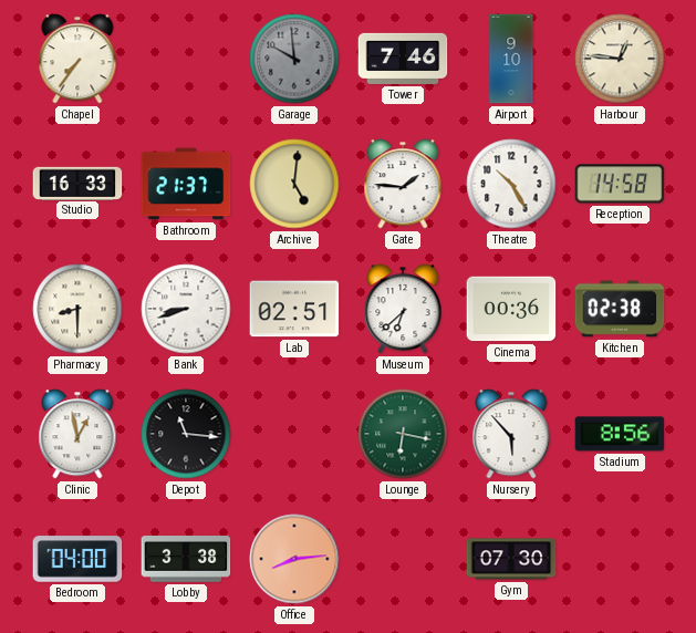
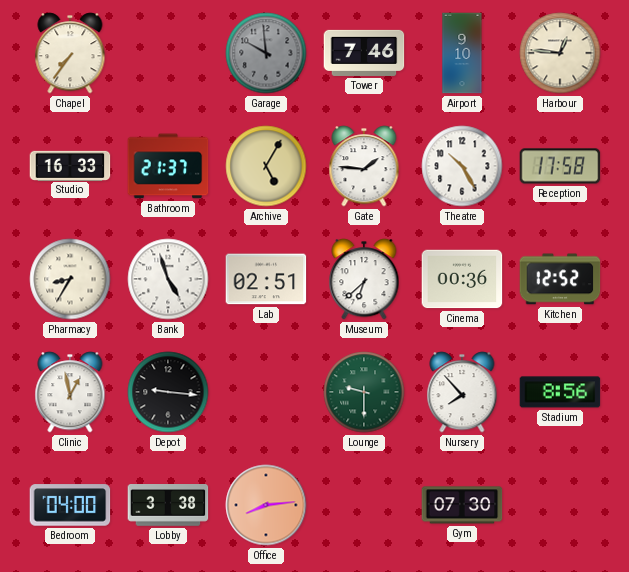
Archive: 5:01 -> 5:05 (266, 166)
Reception: 14:58 -> 17:58 (560, 166)
Pharmacy: 8:30 -> 8:35 (70, 279)
Bank: 8:42 -> 4:57 (168, 279)
Kitchen: 02:38 -> 12:52 (560, 279)
Depot: 11:16 -> 9:16 (168, 392)
Lounge: 6:17 -> 9:30 (364, 392)
Nursery: 5:53 -> 7:53 (462, 392)
